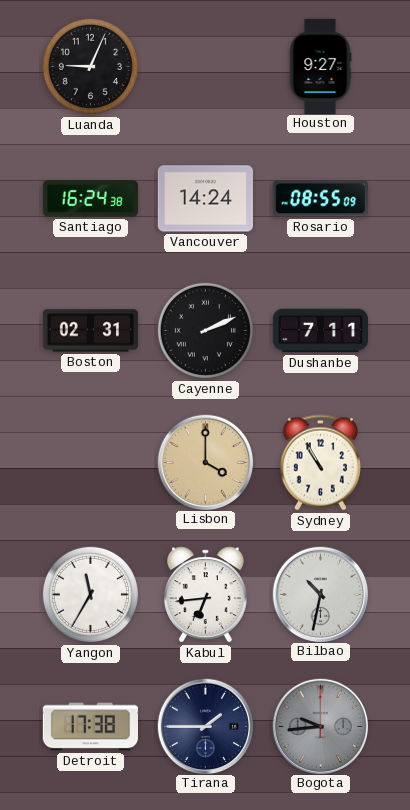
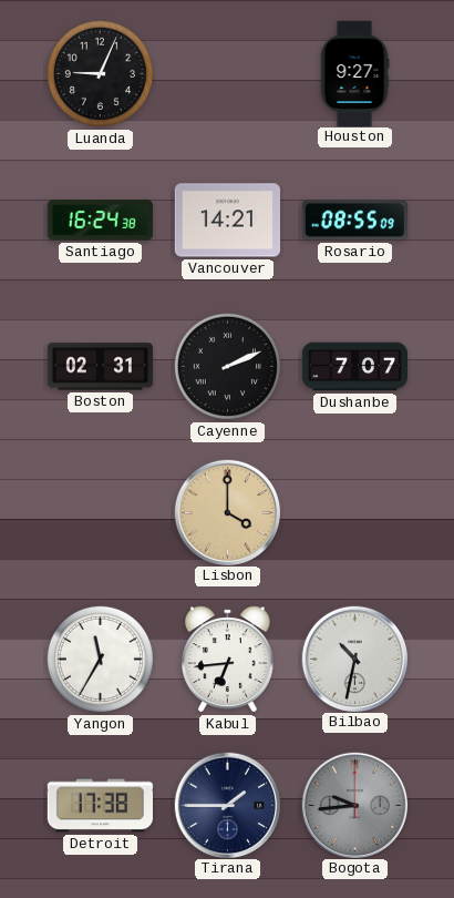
Vancouver: 14:24 -> 14:21 (227, 221)
Dushanbe: 7:11 -> 7:07 (354, 367)
Sydney: 10:55 -> none (320, 463)
